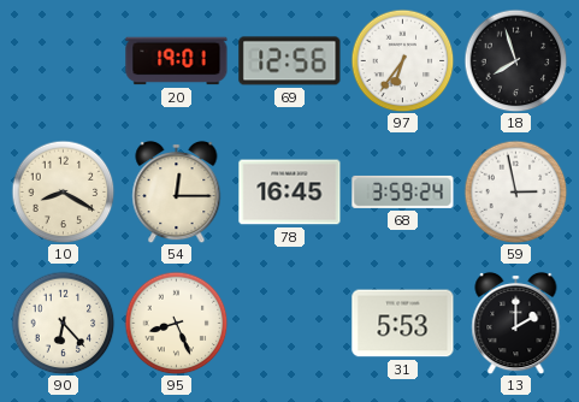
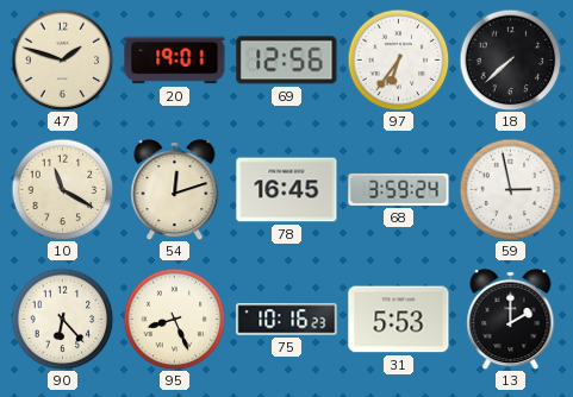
47: none -> 1:48 (62, 59)
18: 7:57 -> 7:38 (510, 59)
10: 8:20 -> 11:20 (62, 189)
54: 12:15 -> 12:12 (175, 189)
75: none -> 10:16 (287, 320)
